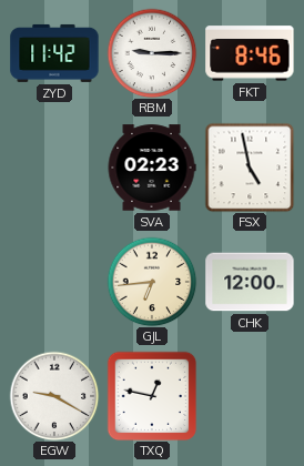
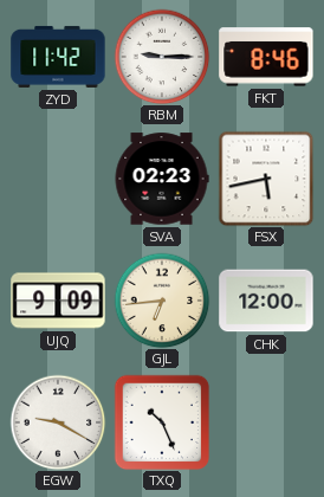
FSX: 4:58 -> 5:43 (266, 179)
UJQ: none -> 9:09 (58, 301)
TXQ: 12:47 -> 10:26 (162, 422)
